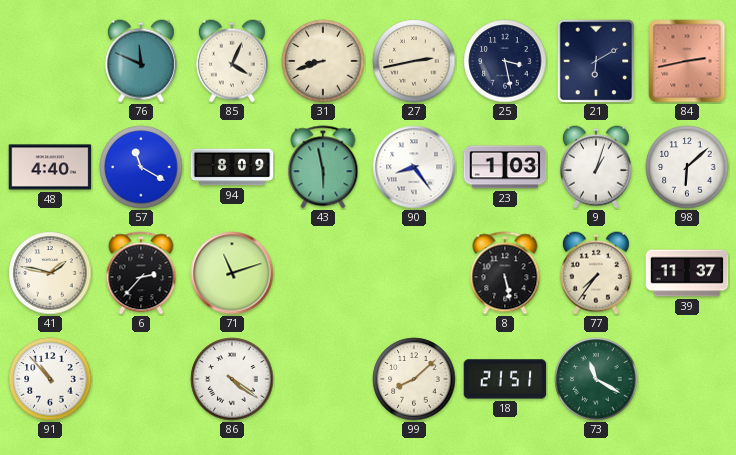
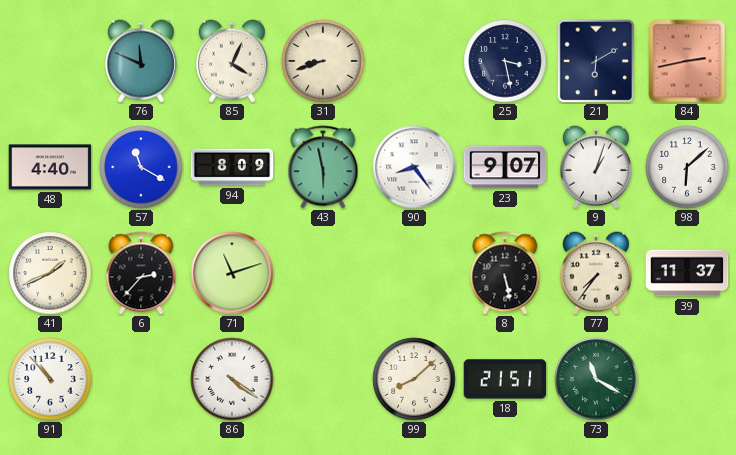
27: 2:43 -> none (414, 61)
23: 1:03 -> 9:07 (505, 167)
41: 1:47 -> 1:41 (50, 273)
